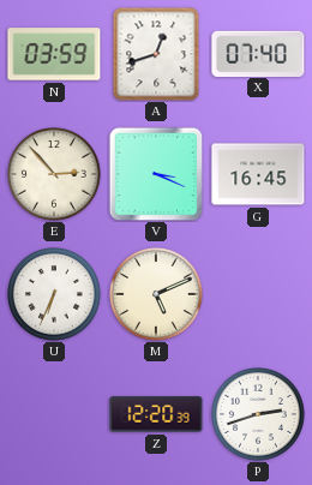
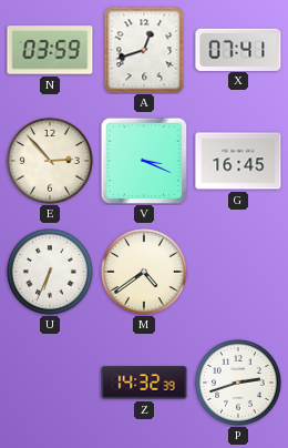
X: 07:40 -> 07:41 (238, 49)
M: 5:11 -> 4:39 (145, 273)
Z: 12:20 -> 14:32 (144, 383)
